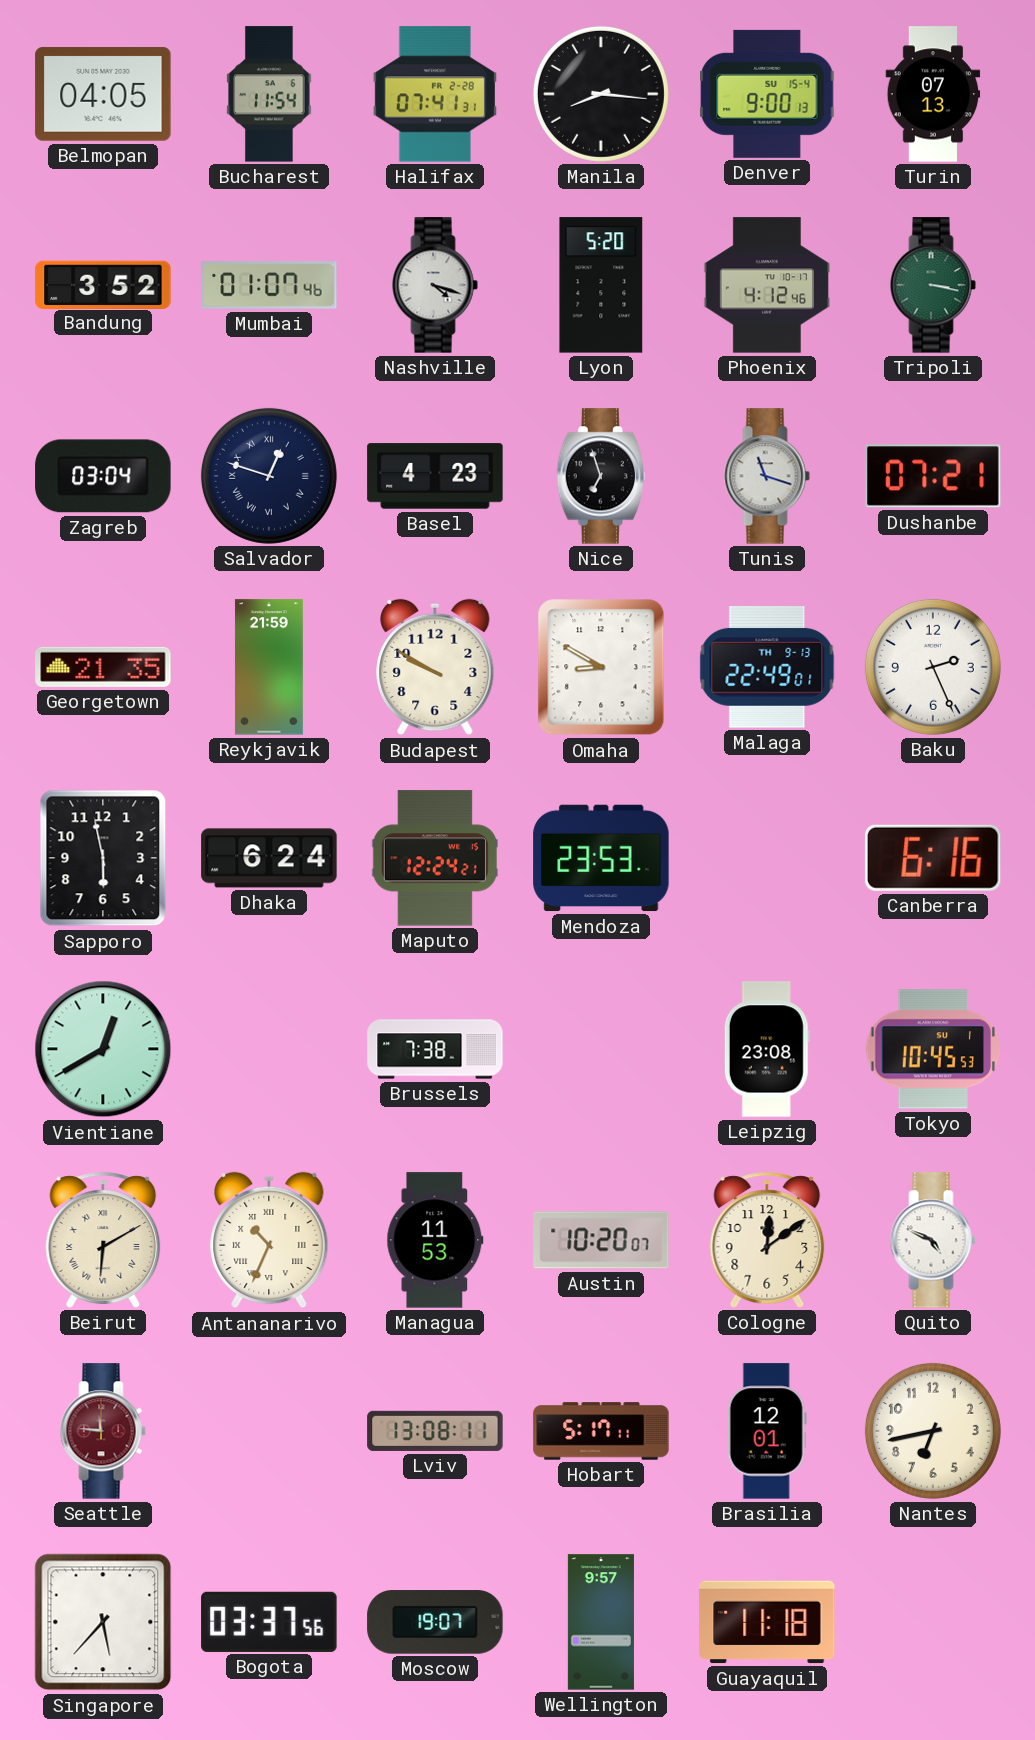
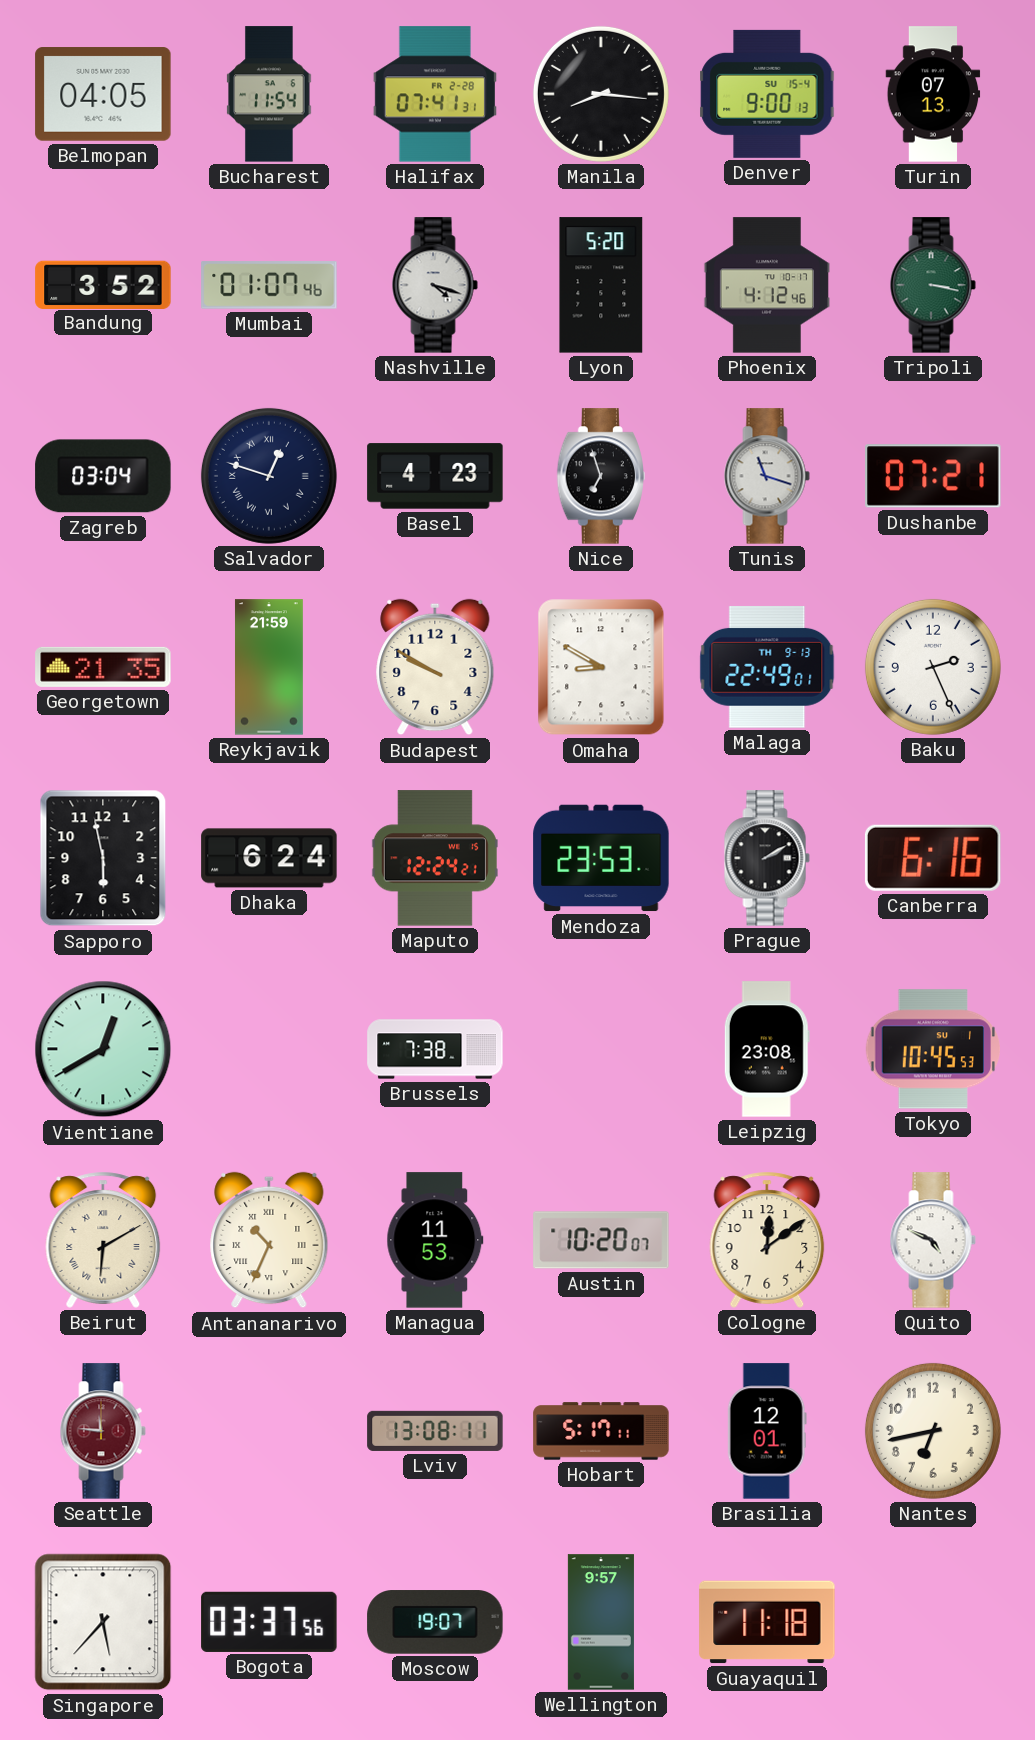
Prague: none -> 2:10 (767, 858)
